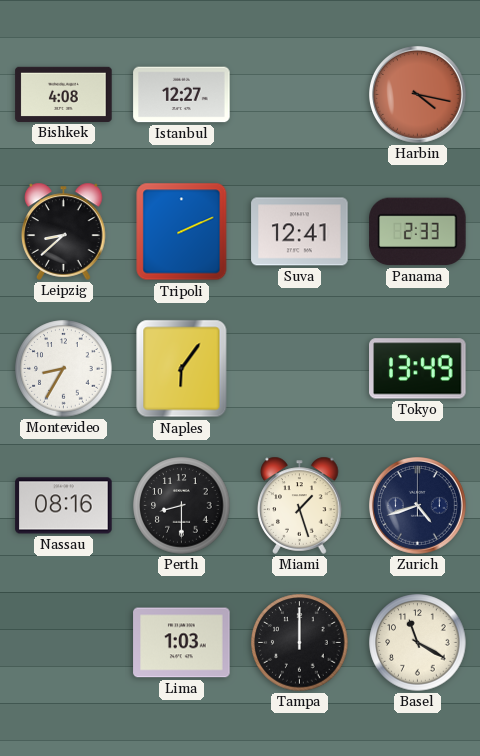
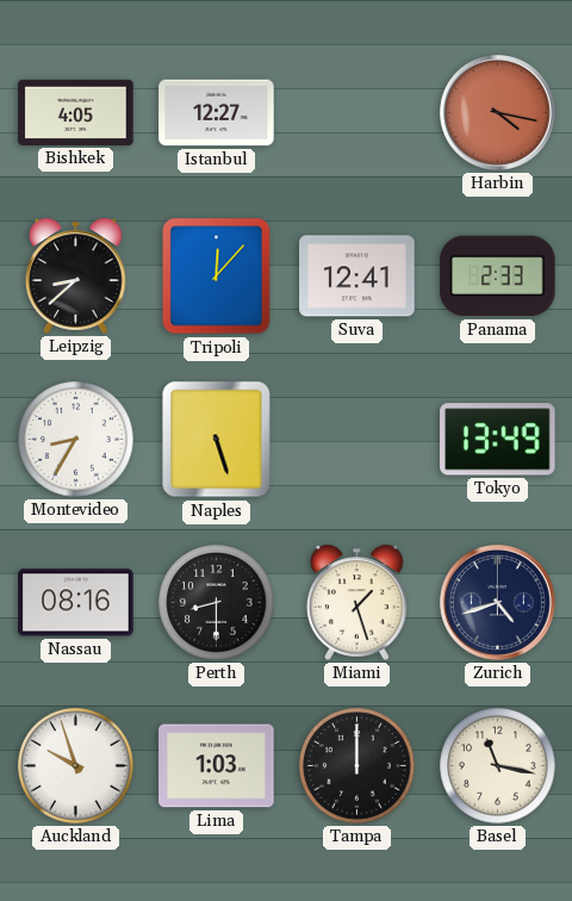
Bishkek: 4:08 -> 4:05 (76, 112)
Tripoli: 2:11 -> 12:07 (217, 276)
Naples: 6:06 -> 5:27 (217, 440)
Auckland: none -> 9:57 (76, 766)
Basel: 11:20 -> 11:17 (498, 766)
